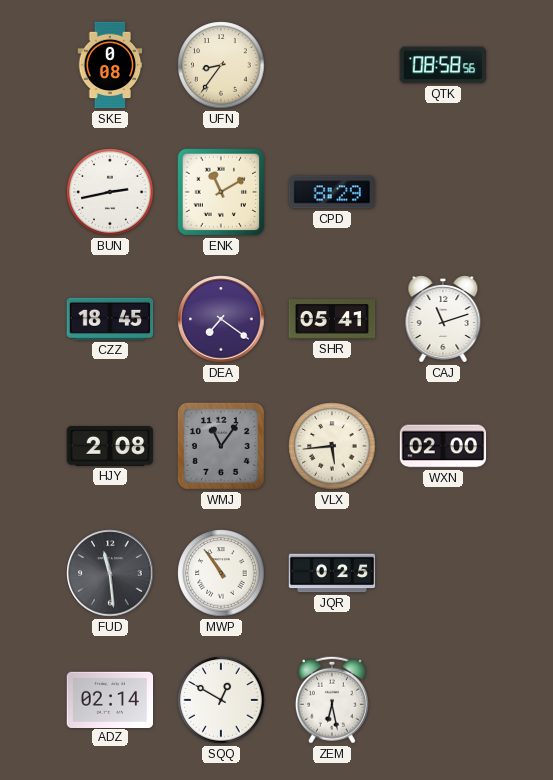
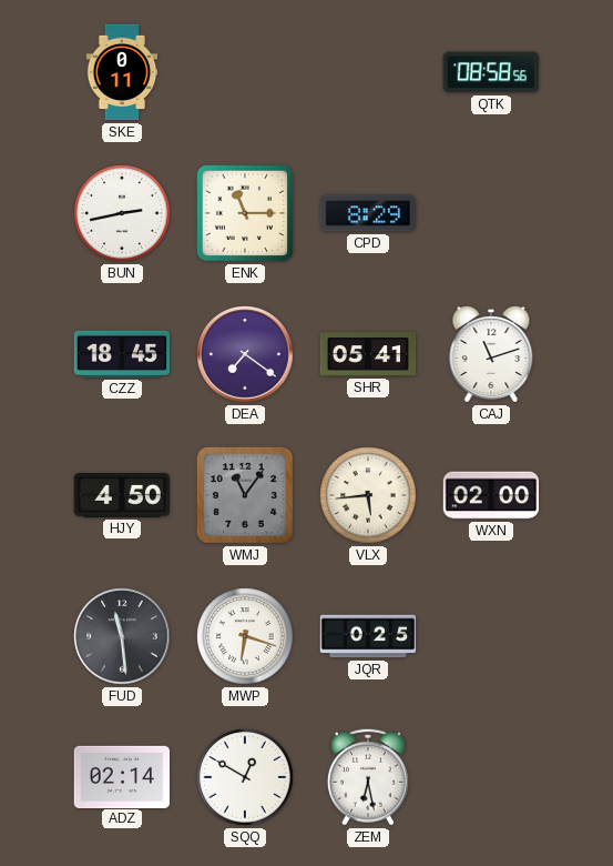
SKE: 0:08 -> 0:11 (122, 72)
UFN: 8:36 -> none (221, 65)
ENK: 11:10 -> 11:15 (245, 213)
HJY: 2:08 -> 4:50 (122, 495)
MWP: 10:54 -> 6:18 (245, 636)
